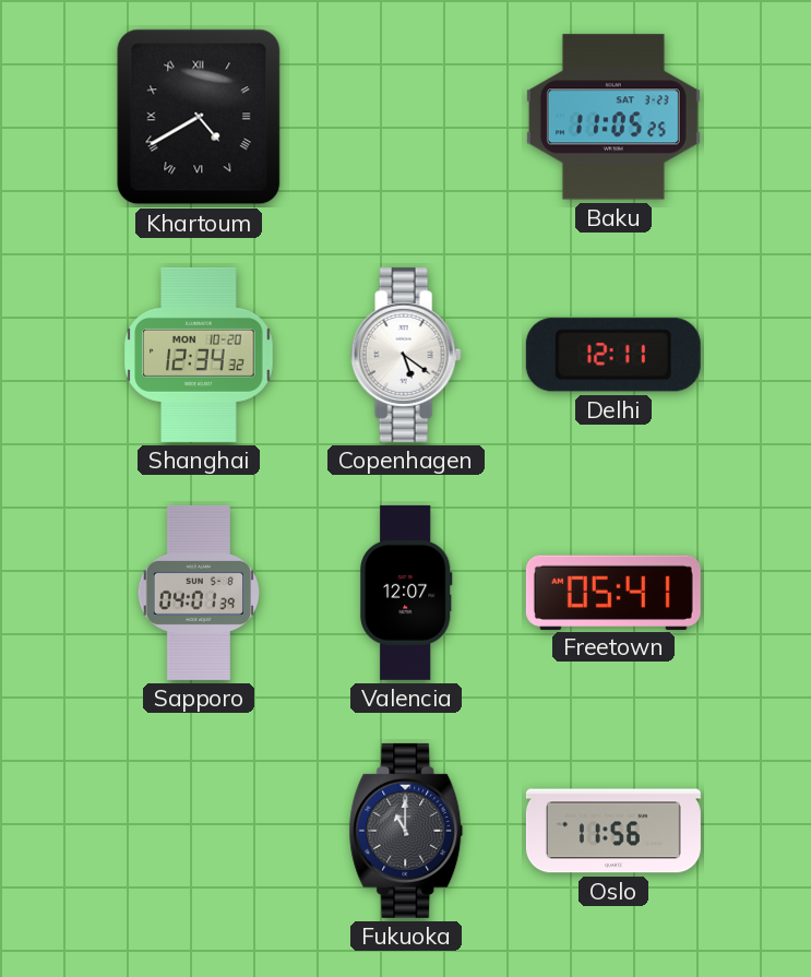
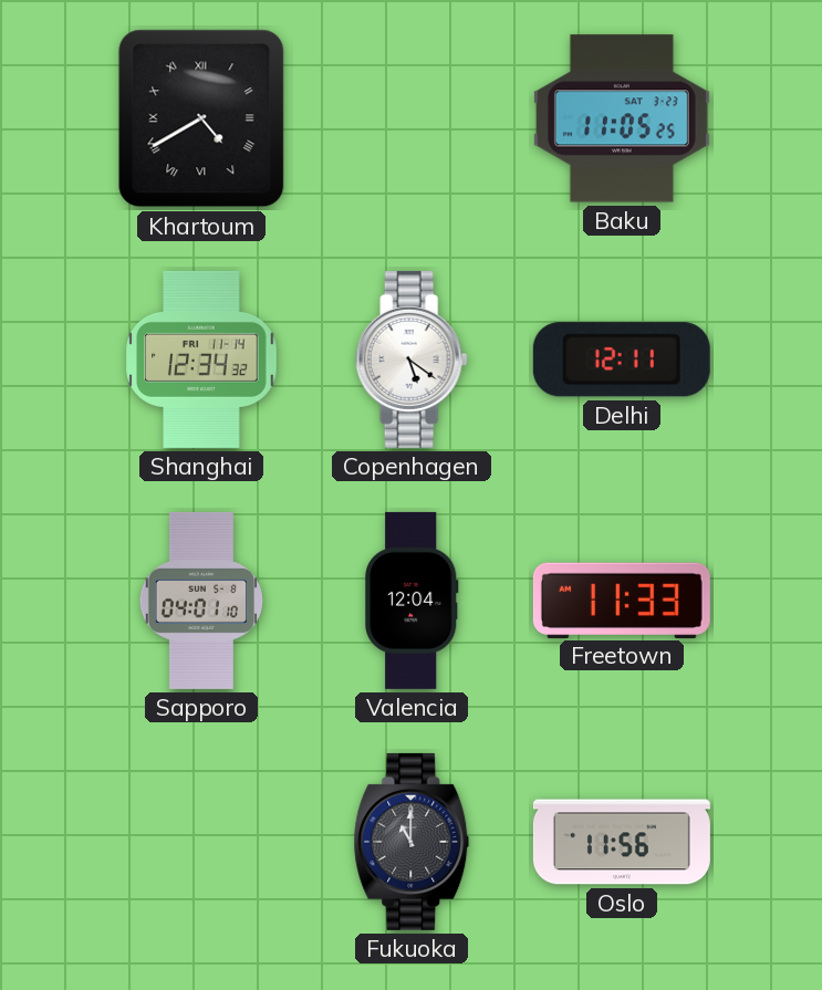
Shanghai date: MON 10-20 -> FRI 11-14 (201, 359)
Sapporo: 04:01:39 -> 04:01:10 (201, 601)
Valencia: 12:07 -> 12:04 (412, 601)
Freetown: 05:41 -> 11:33 (622, 600)
